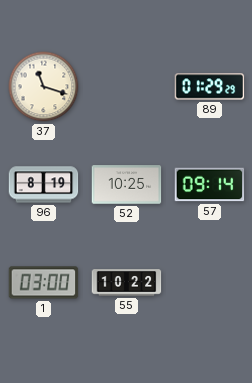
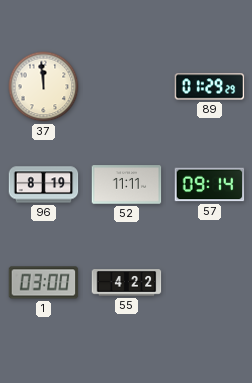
37: 11:18 -> 11:59 (44, 87)
52: 10:25 -> 11:11 (127, 185)
55: 10:22 -> 4:22 (127, 283)
